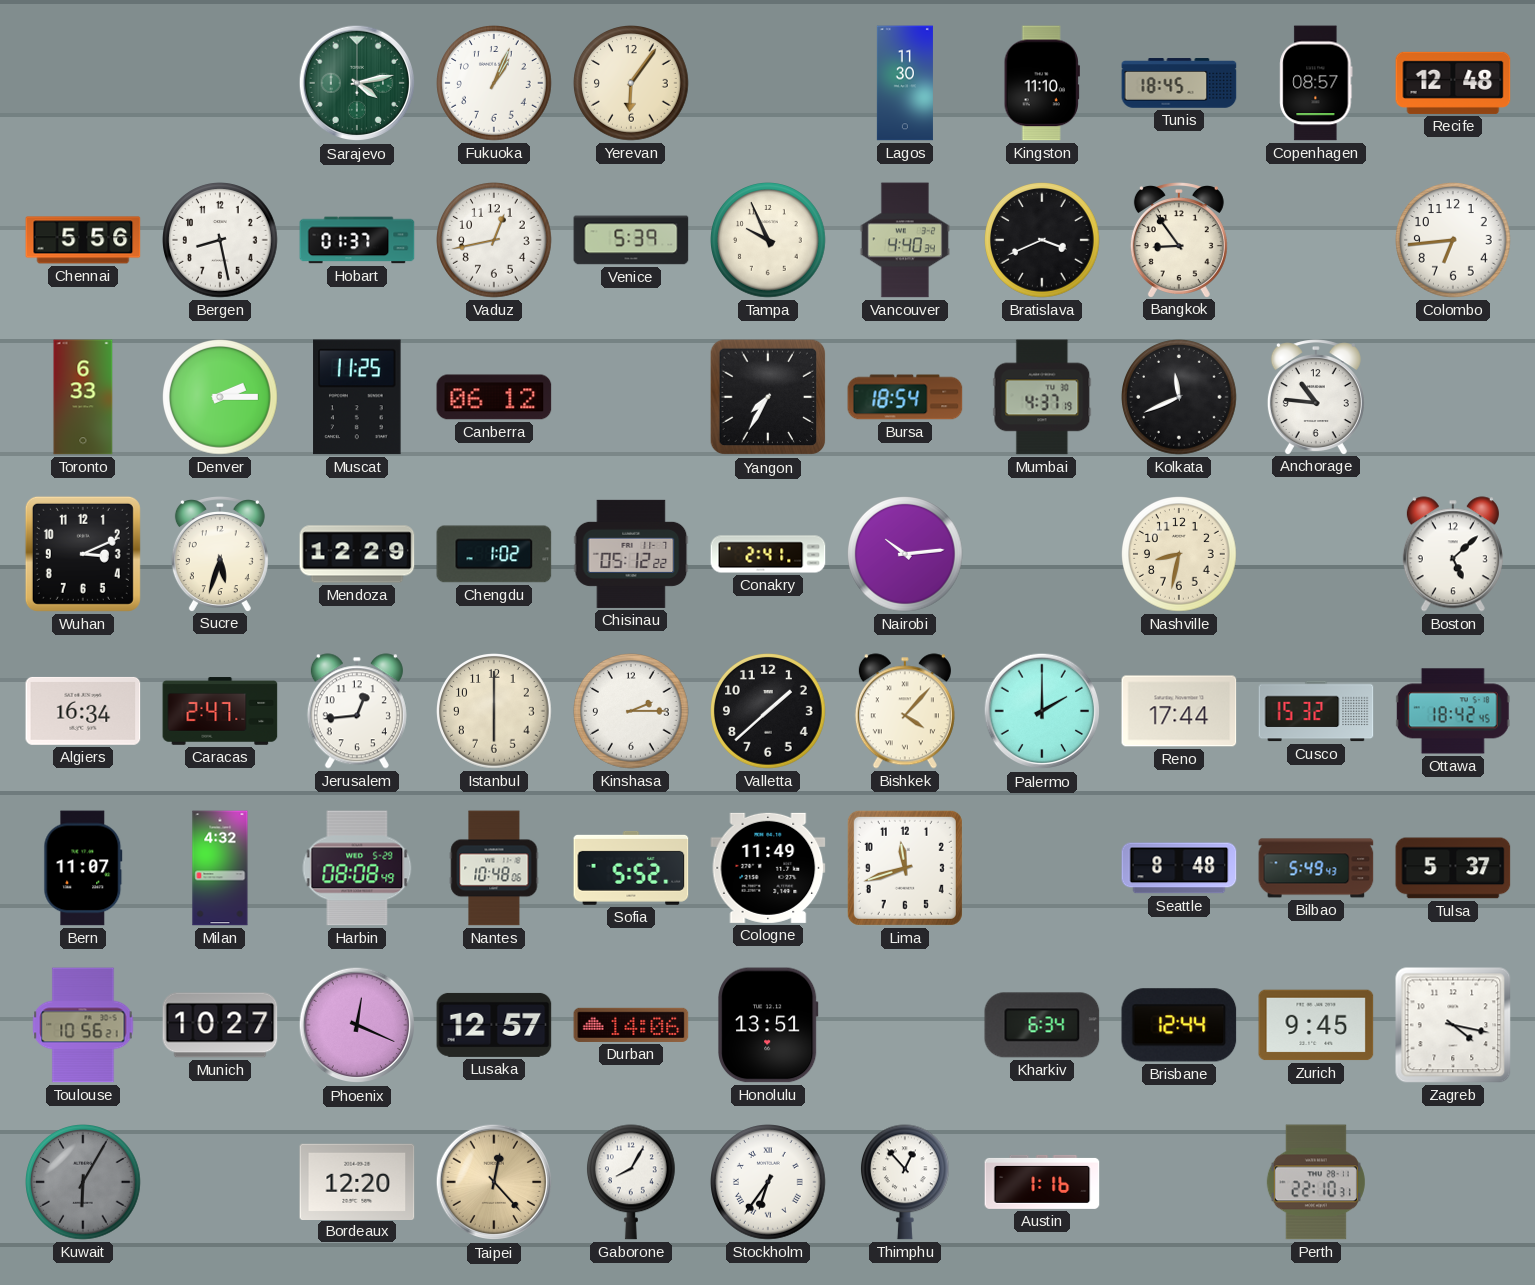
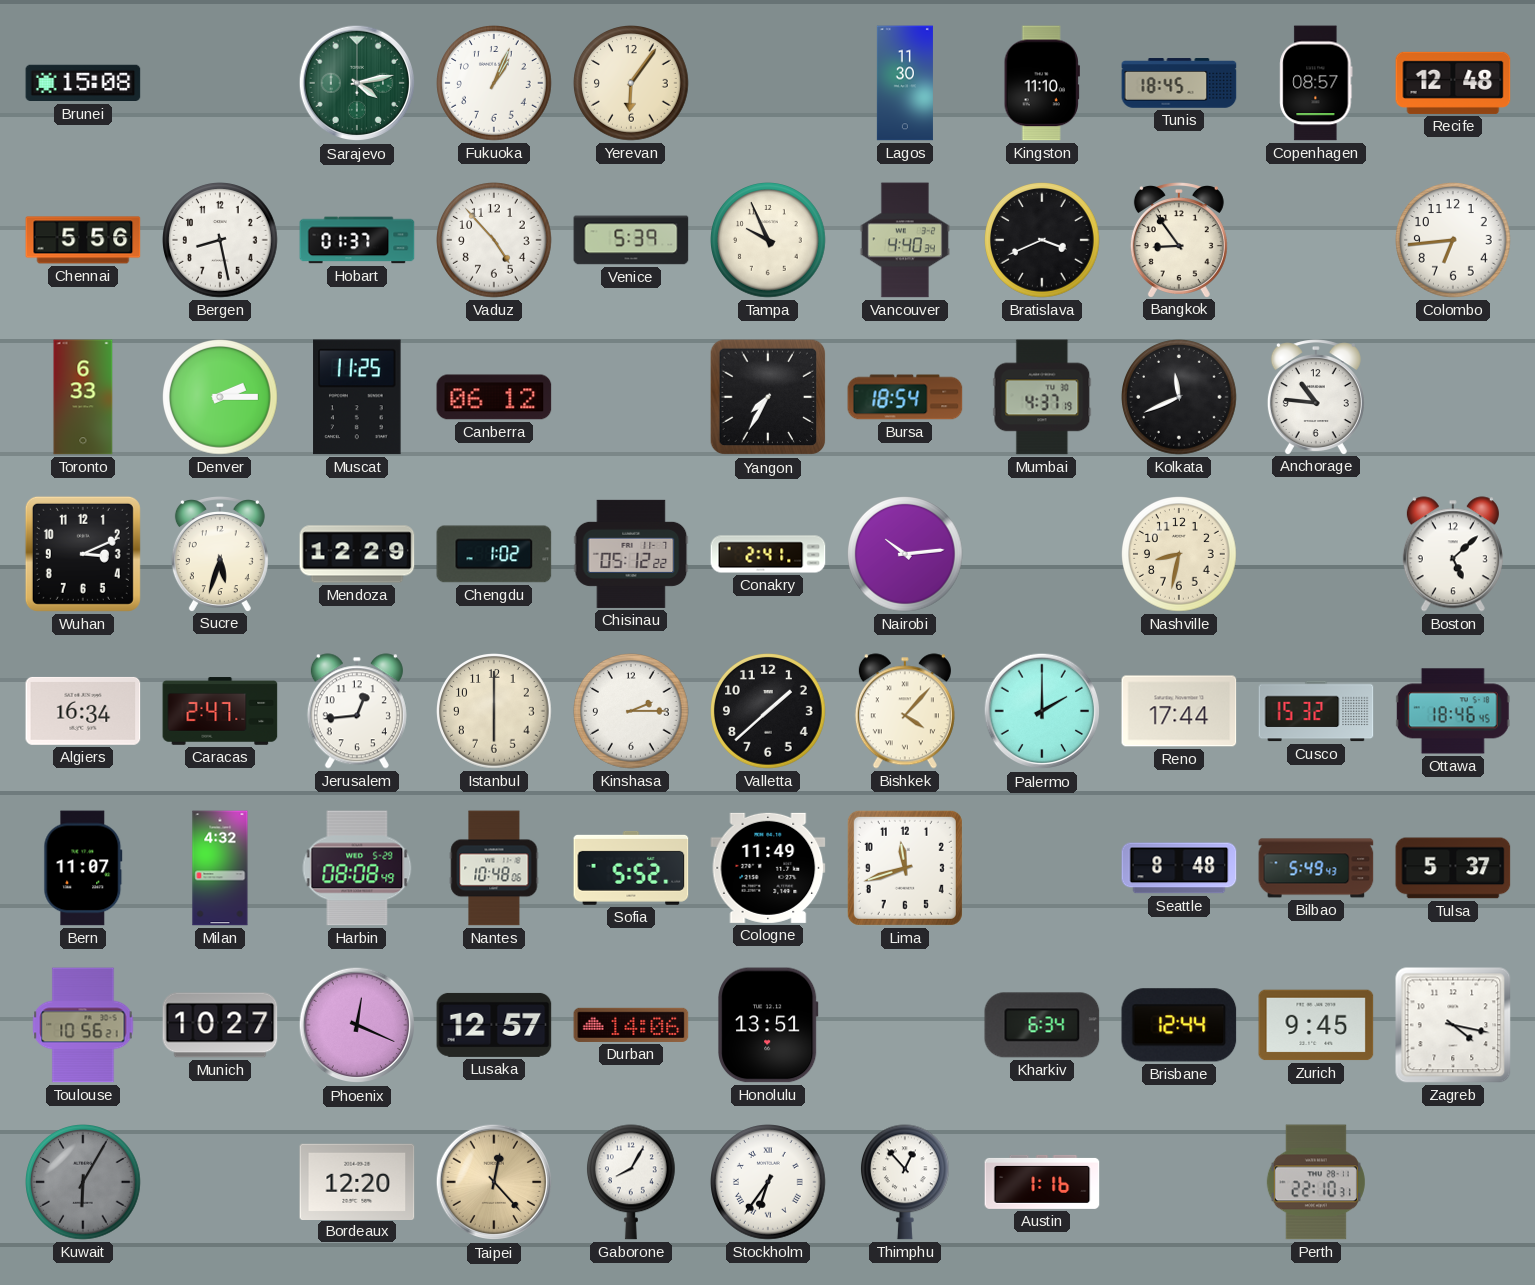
Brunei: none -> 15:08 (83, 83)
Vaduz: 12:43 -> 4:53 (495, 241)
Ottawa: 18:42 -> 18:46 (1453, 711)
